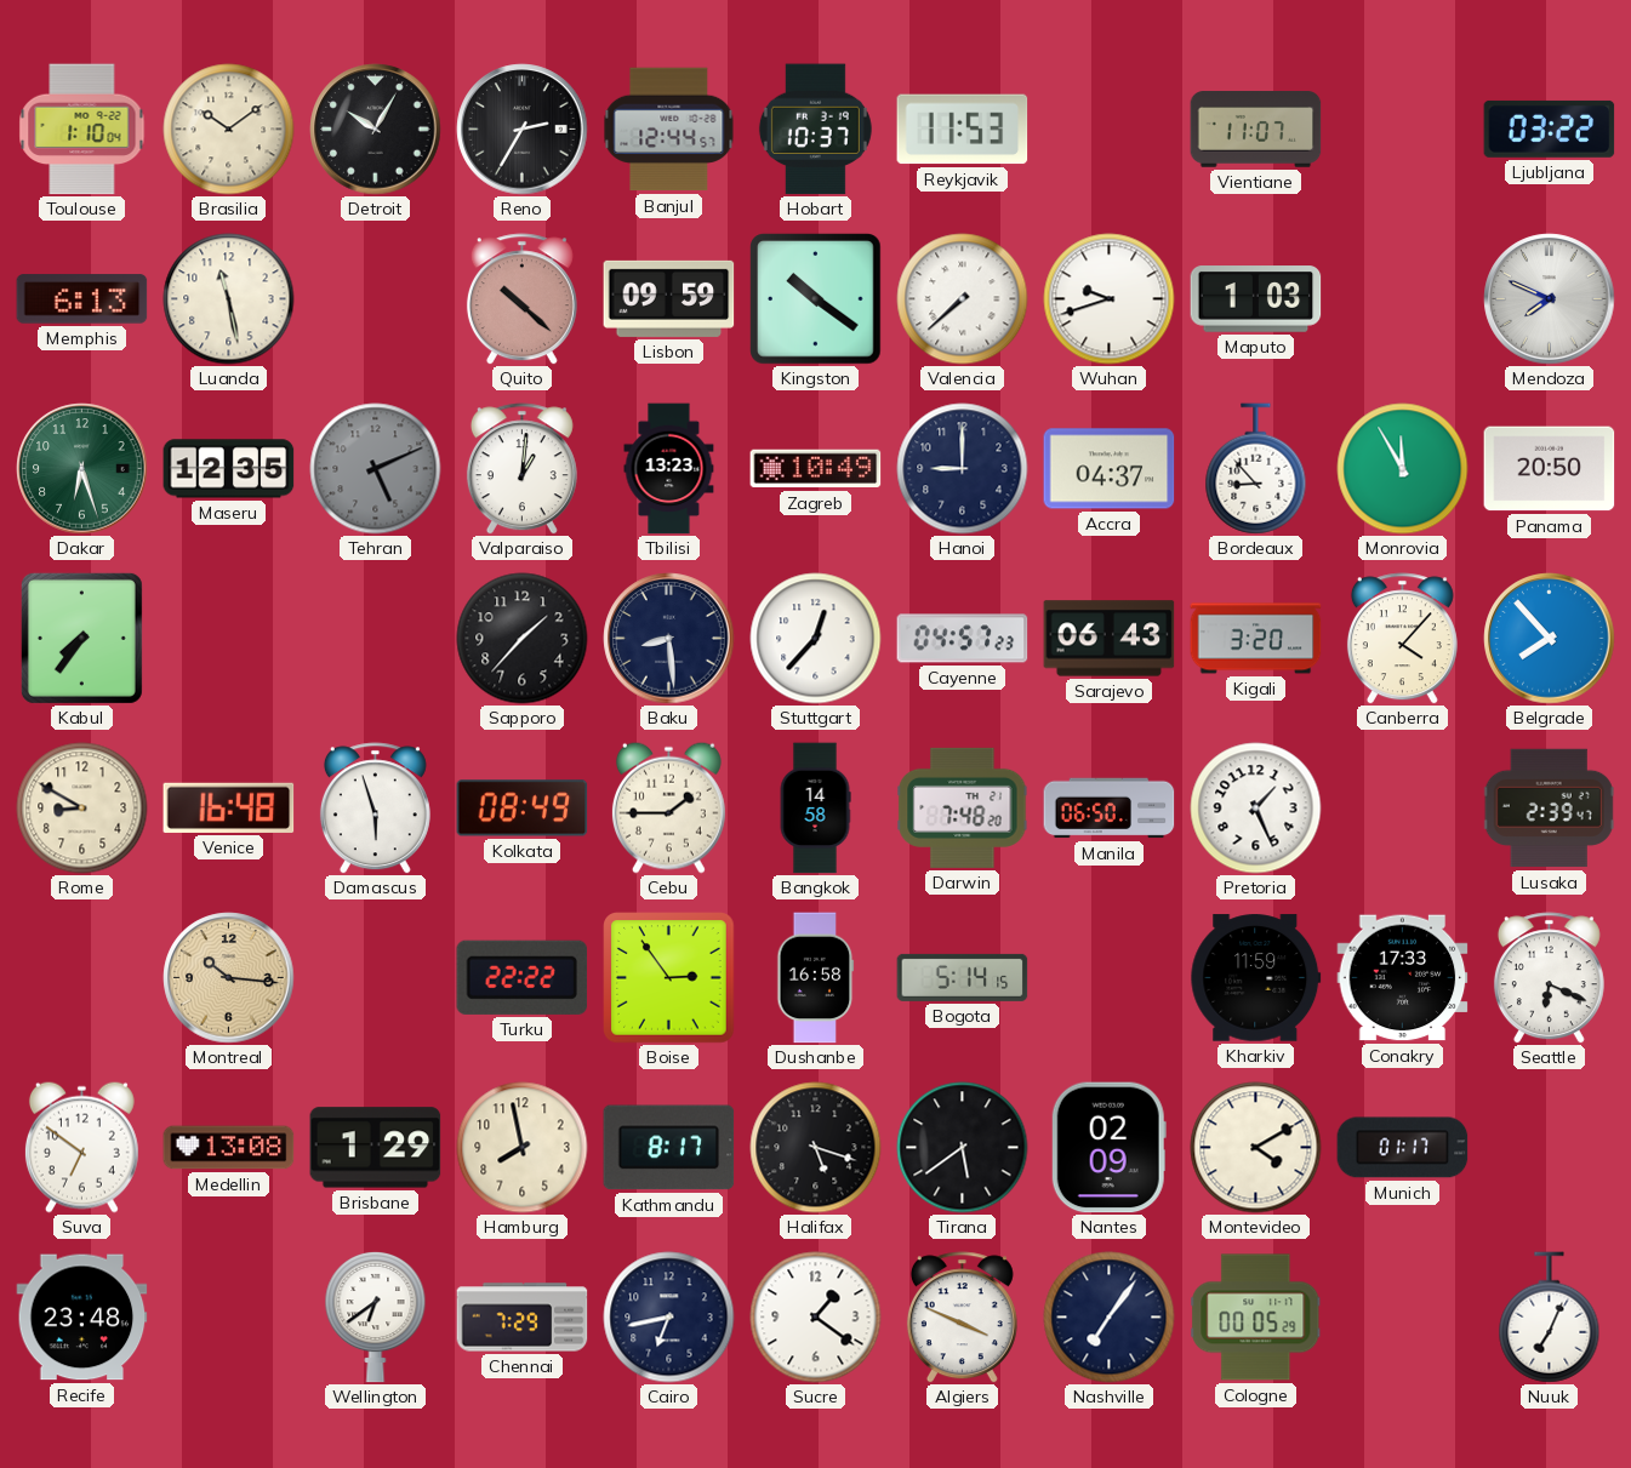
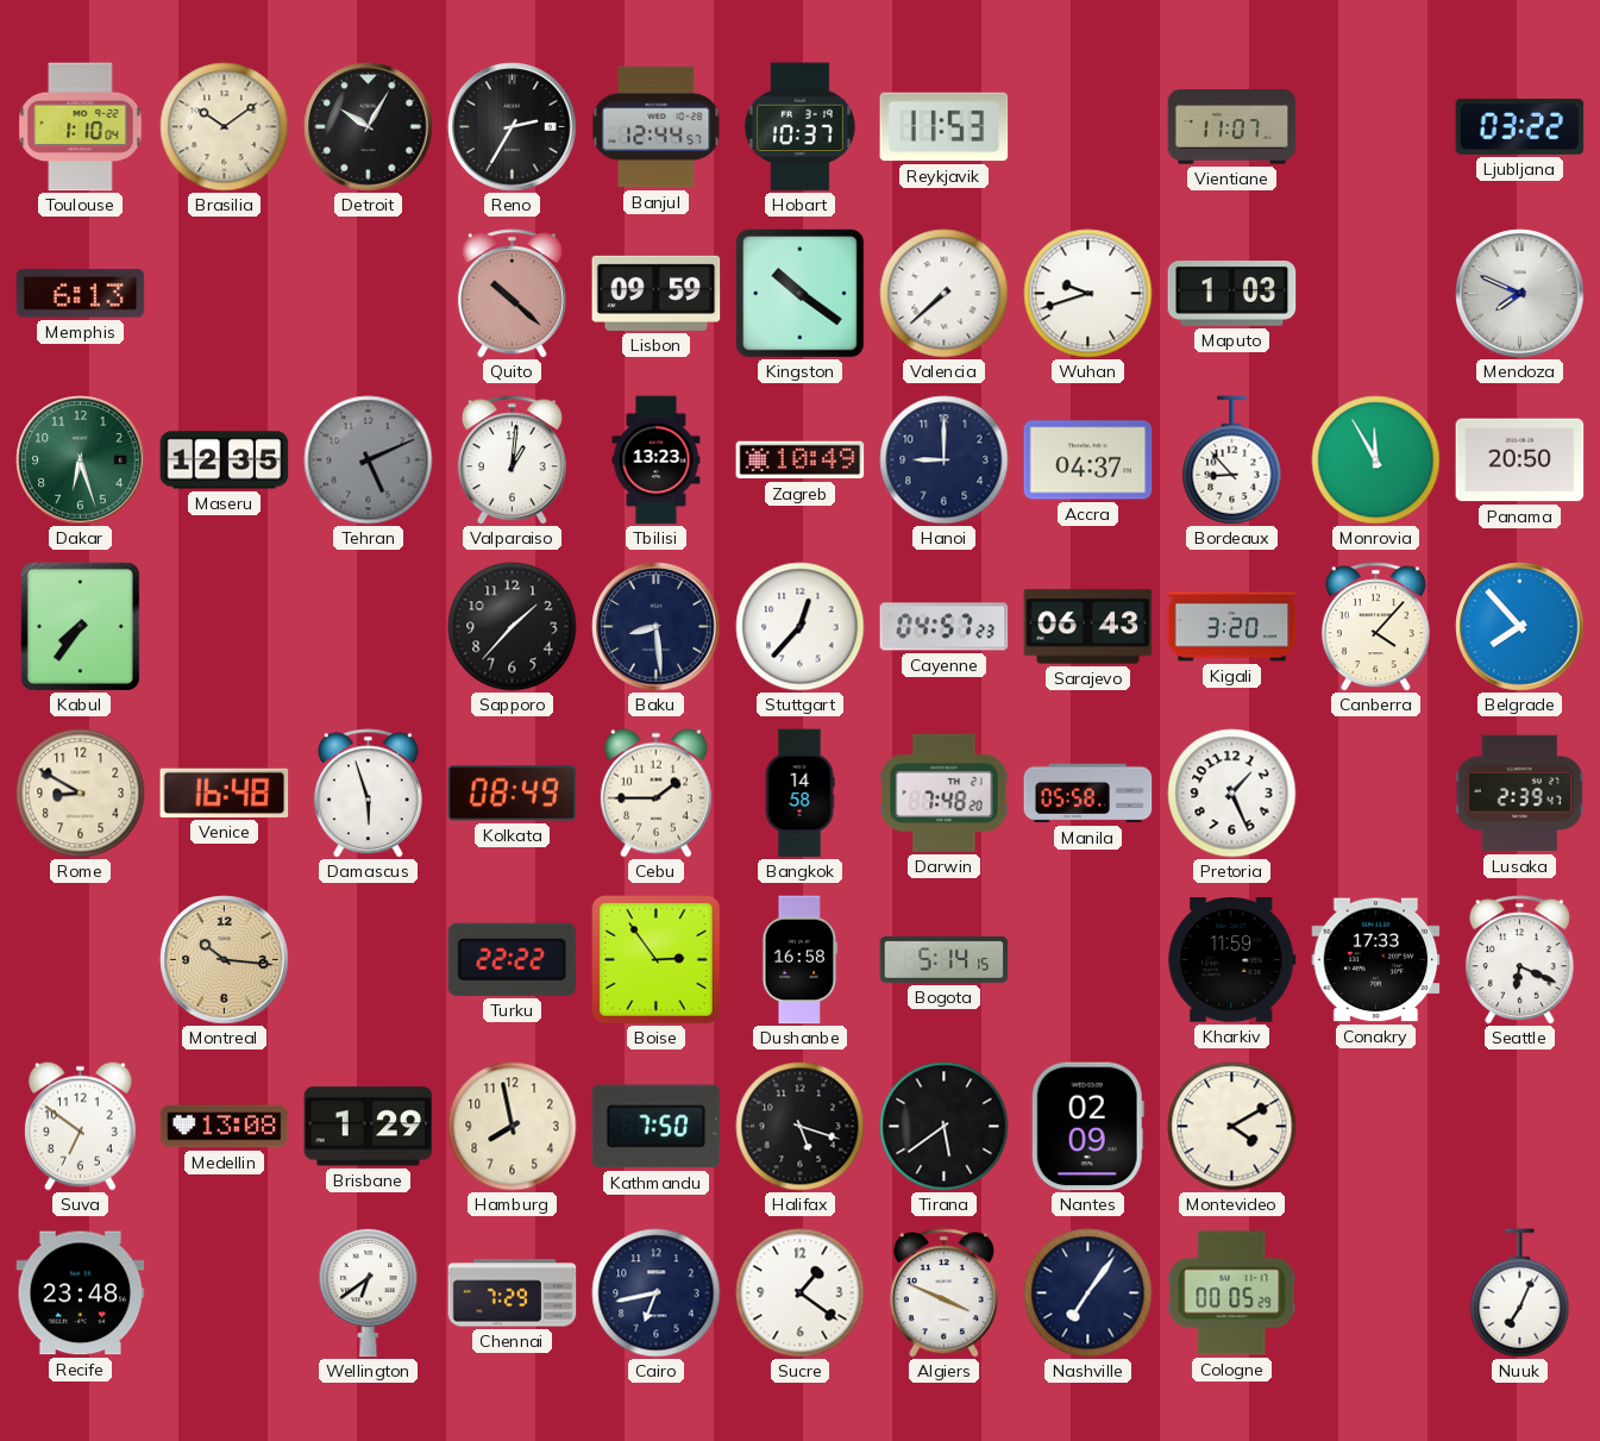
Luanda: 11:28 -> none (229, 299)
Manila: 06:50 -> 05:58 (1088, 794)
Kathmandu: 8:17 -> 7:50 (657, 1127)
Munich: 01:17 -> none (1403, 1148)
